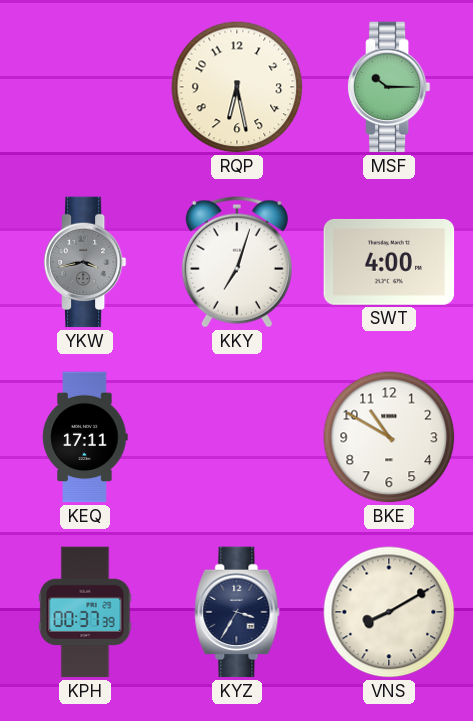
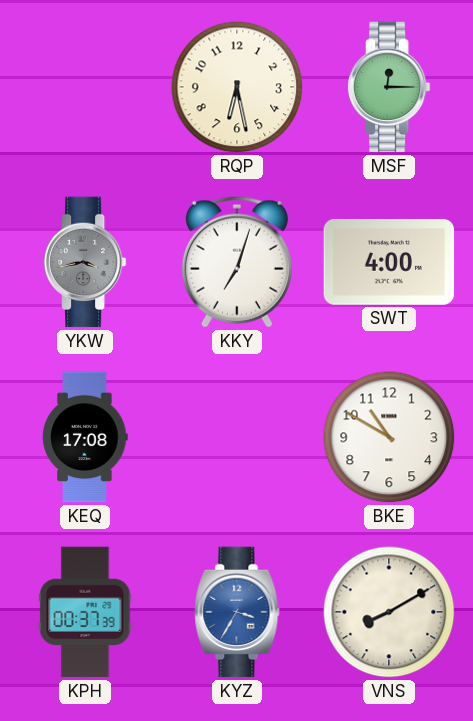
MSF: 10:15 -> 12:15 (389, 87)
KEQ: 17:11 -> 17:08 (85, 437)
KYZ dial: navy -> blue (237, 612)
